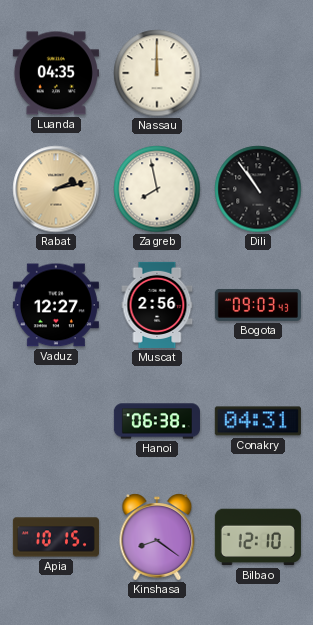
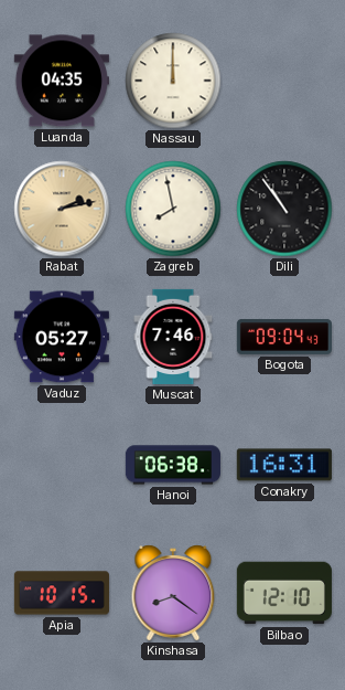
Vaduz: 12:27 -> 05:27 (62, 337)
Muscat: 2:56 -> 7:46 (173, 337)
Bogota: 09:03 -> 09:04 (284, 337)
Conakry: 04:31 -> 16:31 (284, 465)
